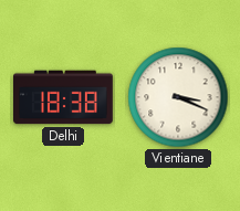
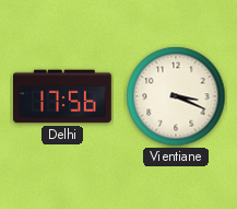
Delhi: 18:38 -> 17:56 (63, 96)
